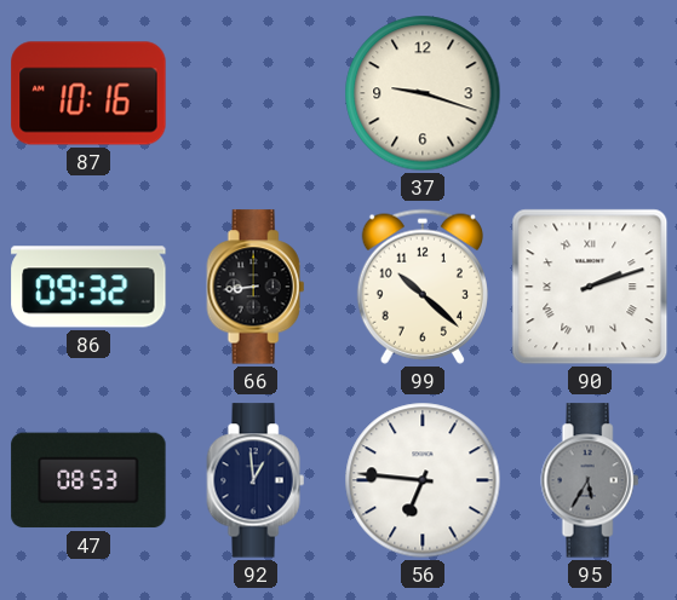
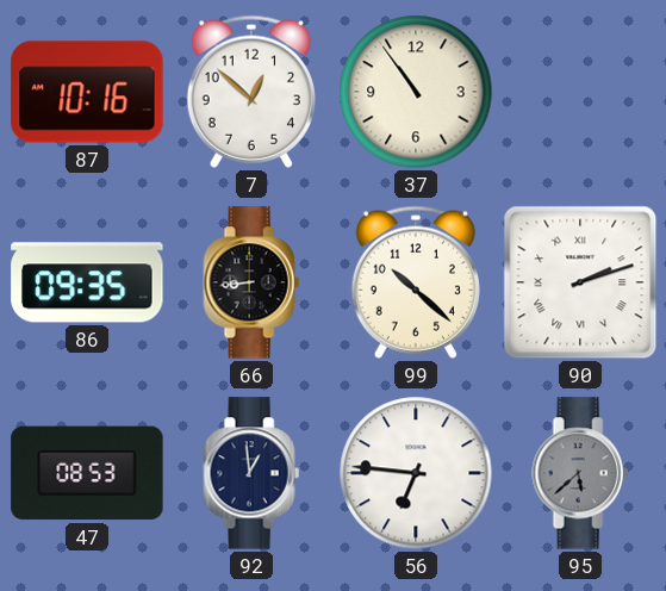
7: none -> 12:52 (251, 92)
37: 9:18 -> 10:54 (416, 92)
86: 09:32 -> 09:35 (87, 282)
95: 5:35 -> 5:38 (580, 473)
